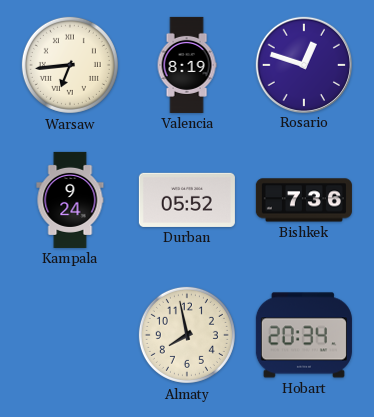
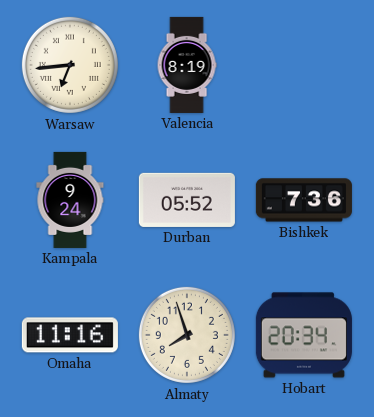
Rosario: 12:48 -> none (303, 64)
Omaha: none -> 11:16 (70, 335)
Almaty: 7:58 -> 7:57 (187, 335)
